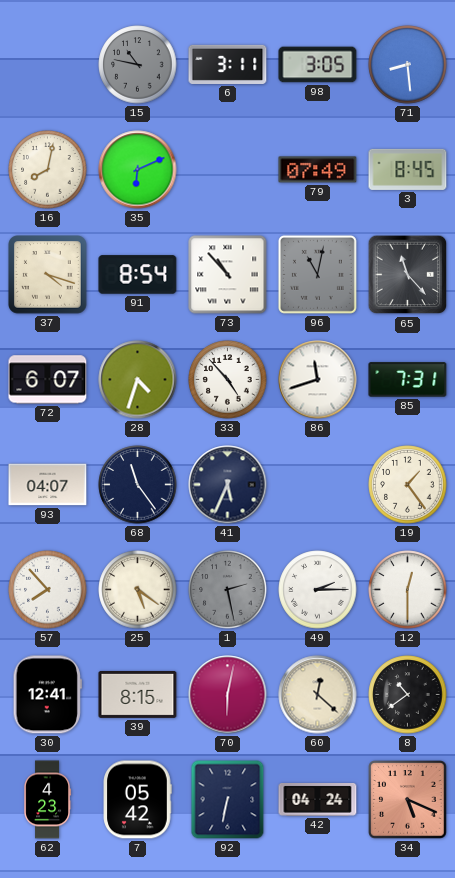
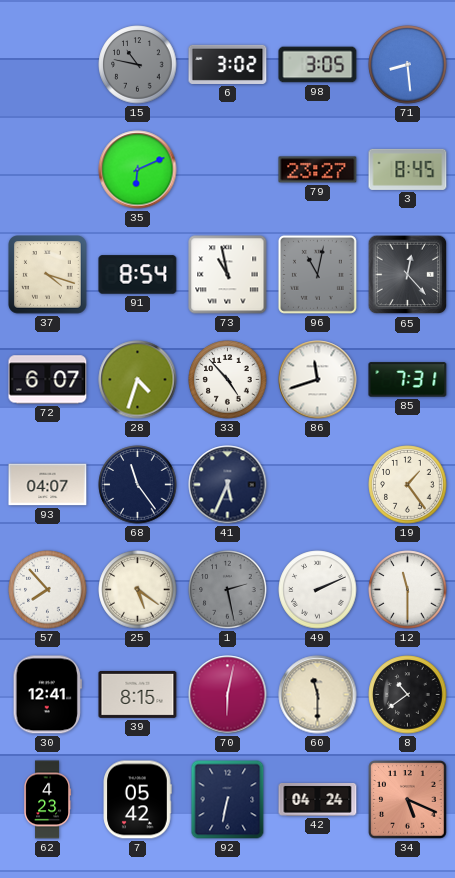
6: 3:11 -> 3:02 (228, 64)
16: 8:02 -> none (48, 170)
79: 07:49 -> 23:27 (318, 170)
73: 10:53 -> 10:58 (228, 275)
65: 11:23 -> 12:23 (408, 275)
49: 2:15 -> 2:11 (318, 590)
12: 12:30 -> 11:30 (408, 590)
60: 12:22 -> 11:30 (318, 695)
